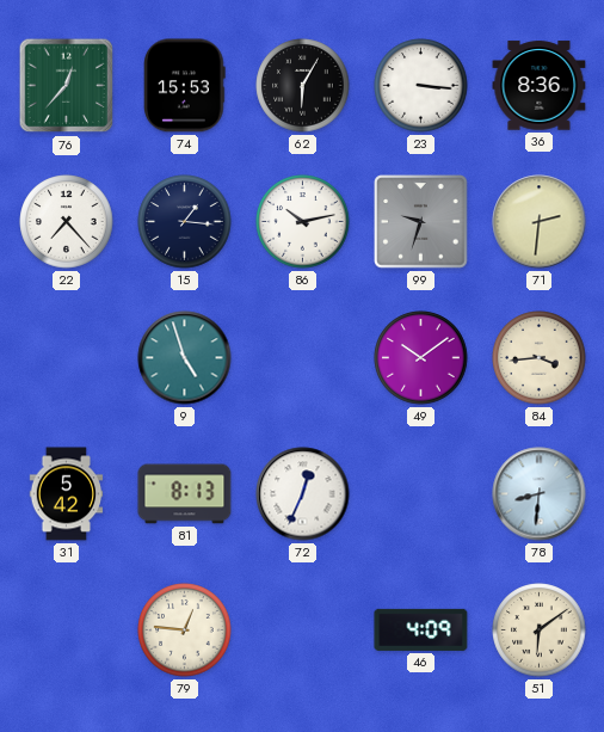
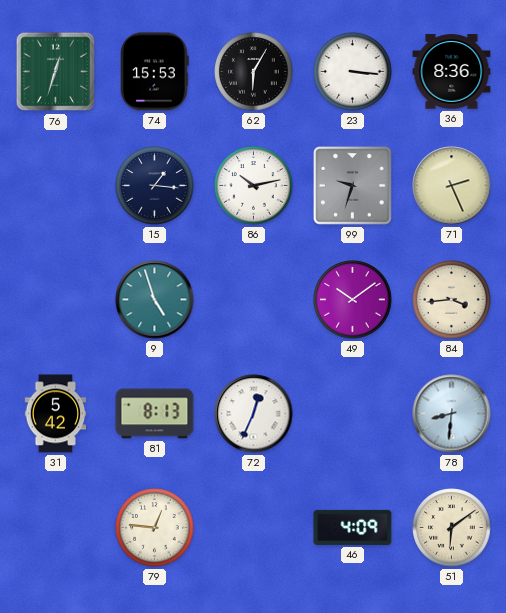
76: 12:37 -> 12:33 (56, 72)
22: 7:23 -> none (67, 222)
71: 2:31 -> 2:26 (452, 186)
